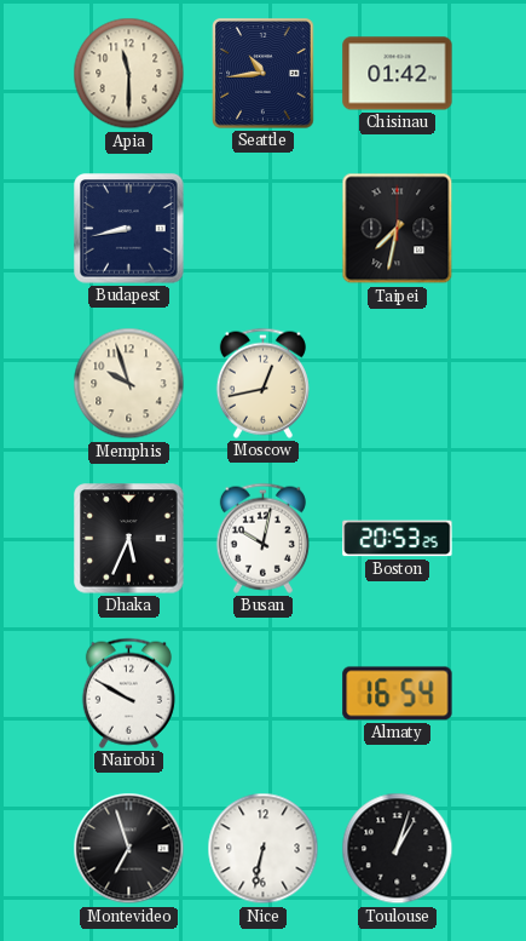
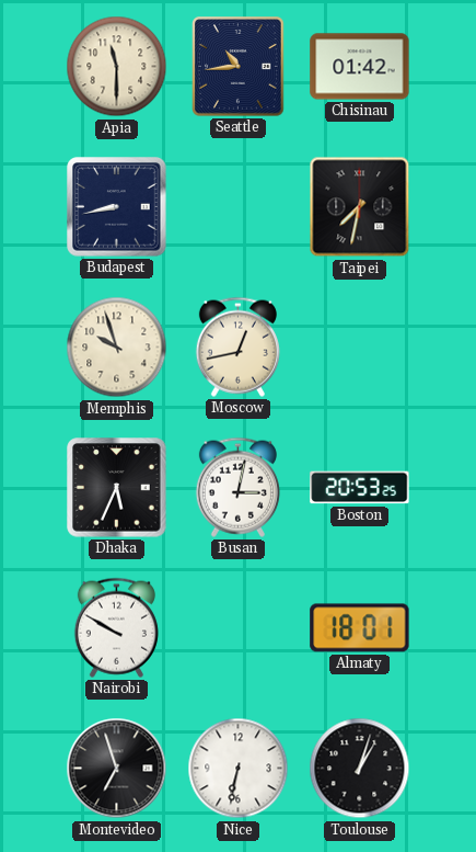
Busan: 10:02 -> 3:02 (237, 487)
Almaty: 16:54 -> 18:01 (360, 628)
